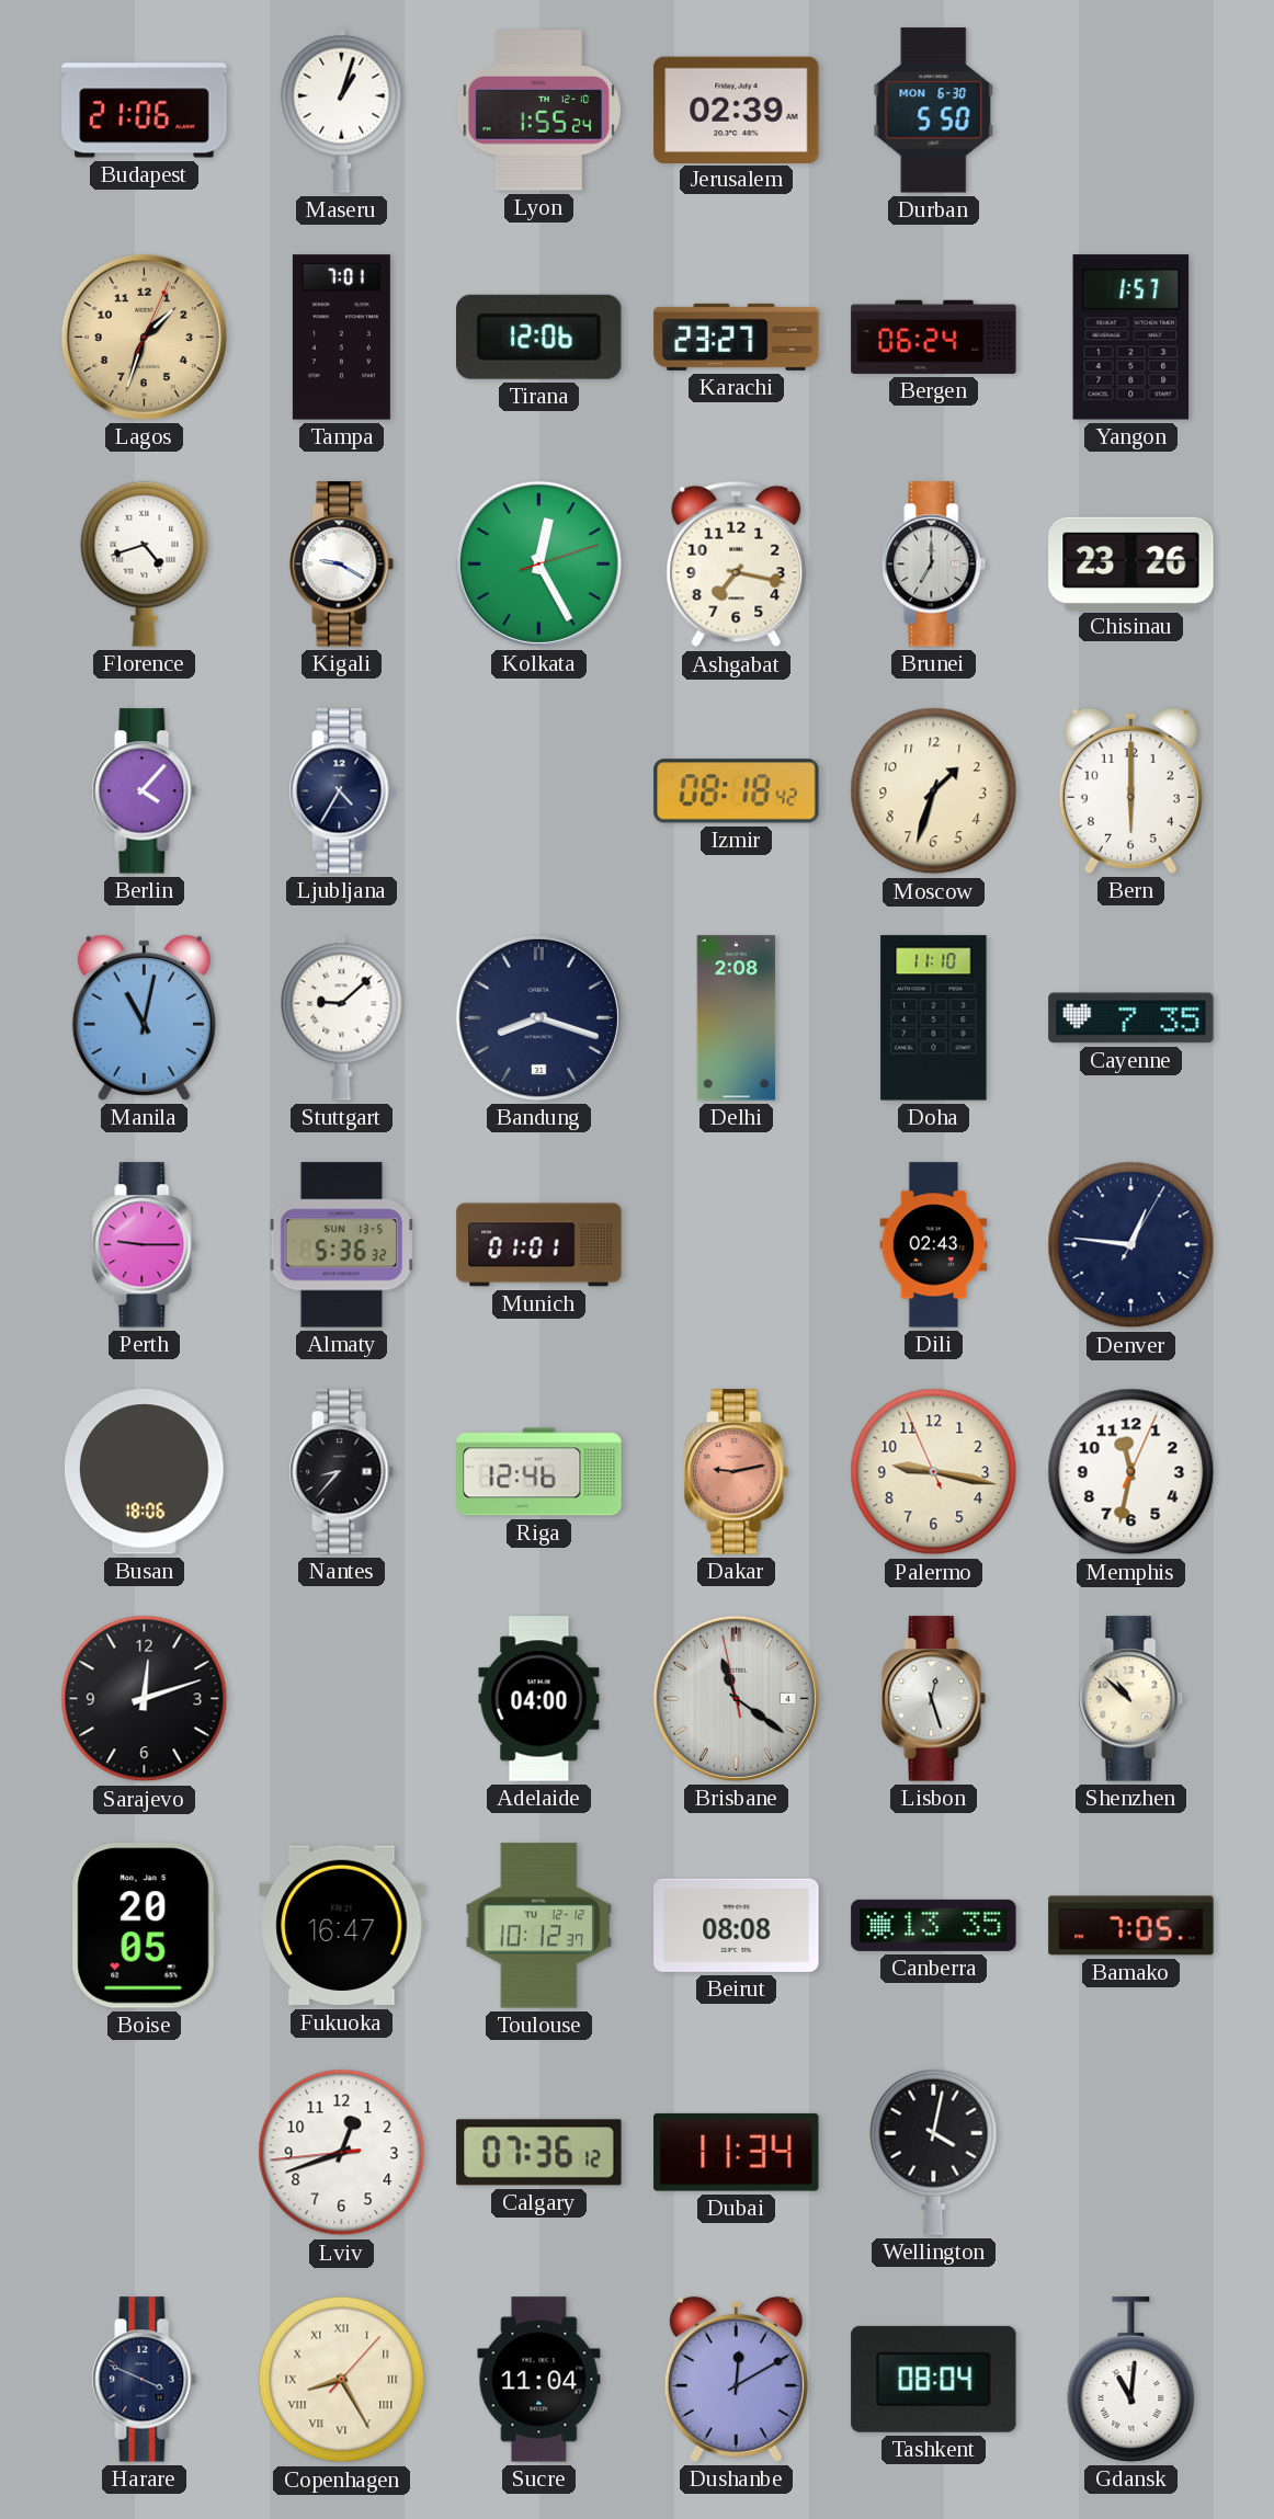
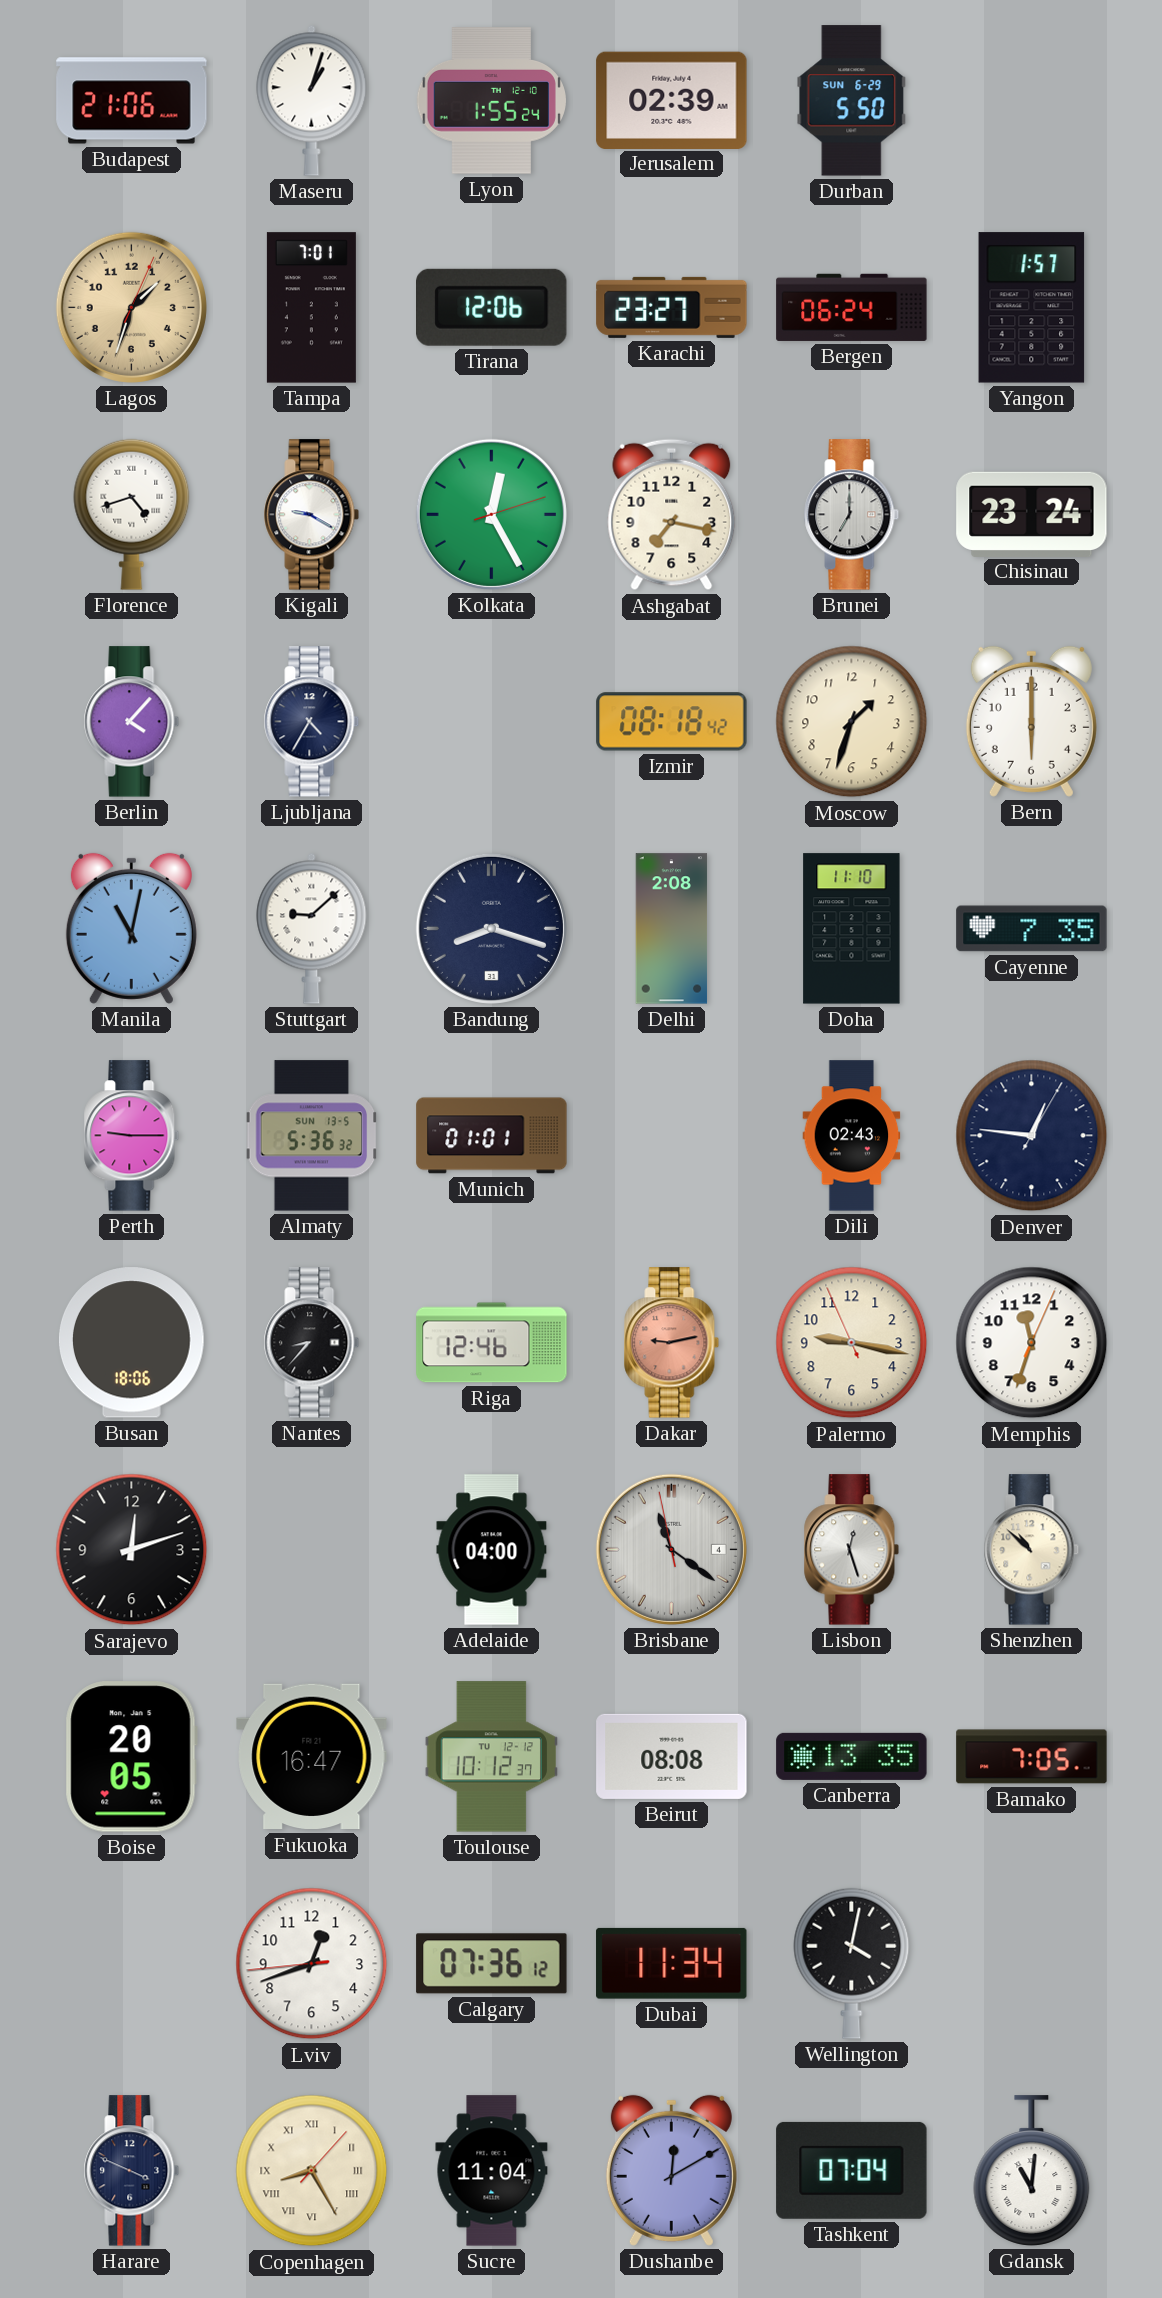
Durban date: MON 6-30 -> SUN 6-29 (852, 101)
Chisinau: 23:26 -> 23:24 (1032, 514)
Memphis: 11:32 -> 11:33 (1032, 1343)
Tashkent: 08:04 -> 07:04 (852, 2170)
